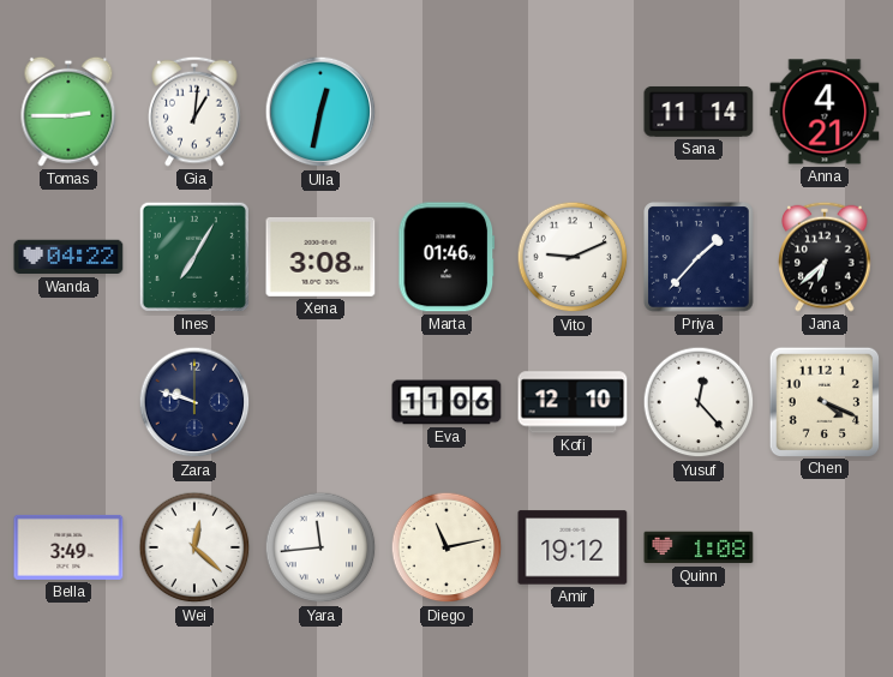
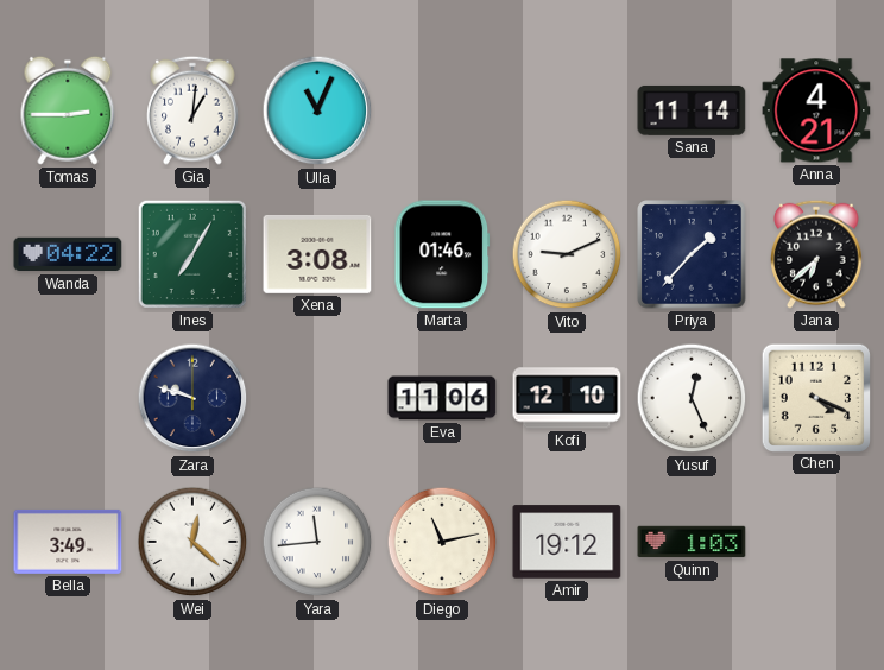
Ulla: 12:32 -> 11:04 (317, 110)
Yusuf: 12:23 -> 12:26 (692, 398)
Quinn: 1:08 -> 1:03 (692, 542)
